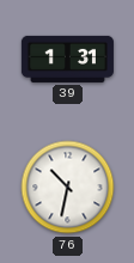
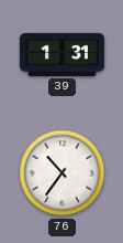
76: 10:32 -> 10:36 (63, 173)
